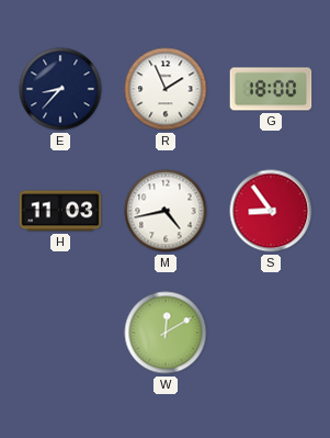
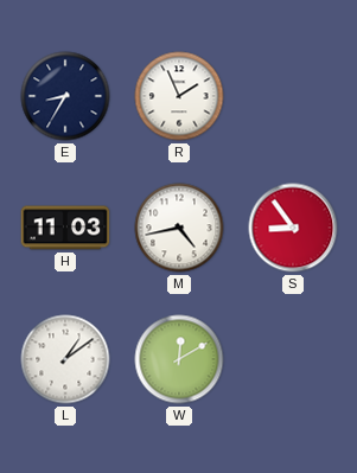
E: 8:37 -> 8:35 (65, 96)
G: 18:00 -> none (271, 89)
L: none -> 1:09 (65, 359)
